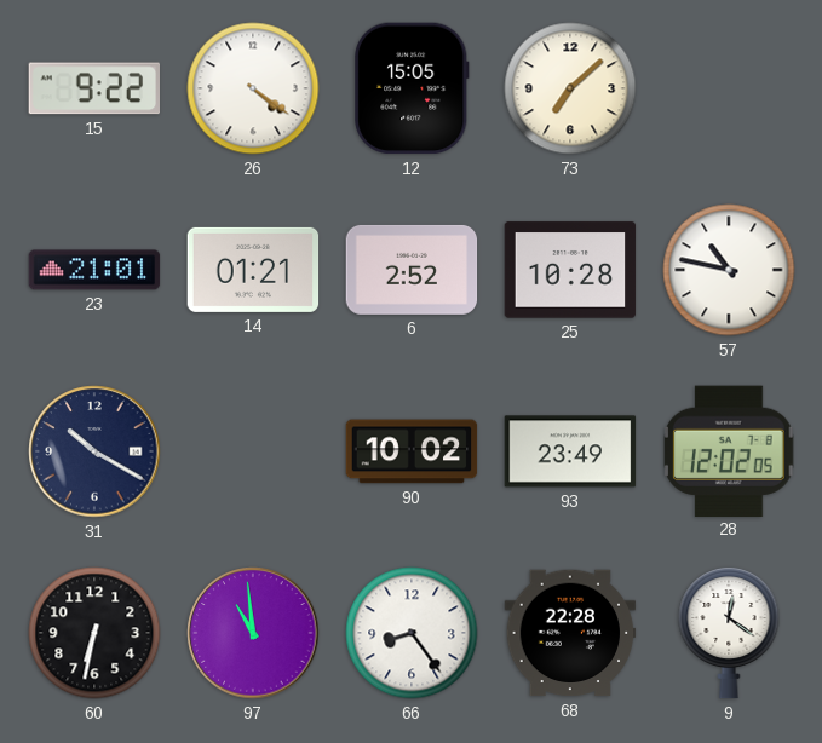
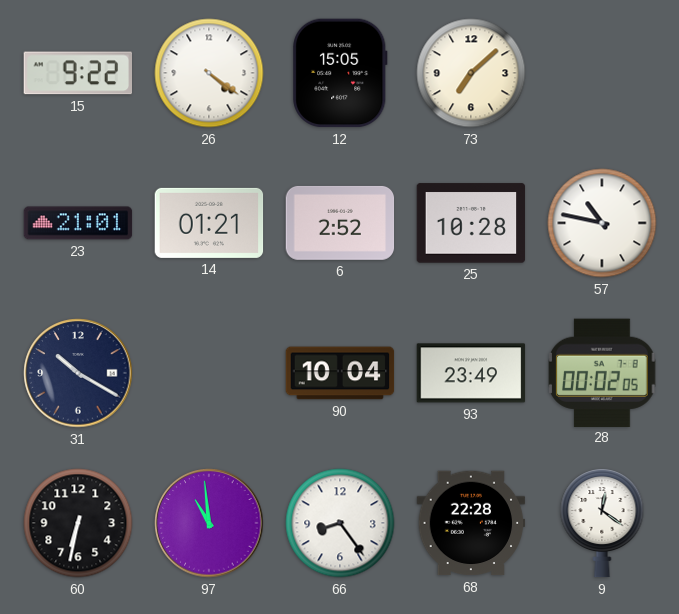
90: 10:02 -> 10:04 (340, 373)
28: 12:02 -> 00:02 (602, 372)
